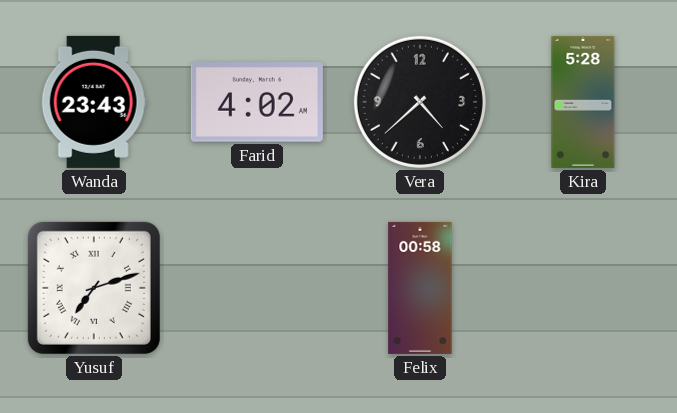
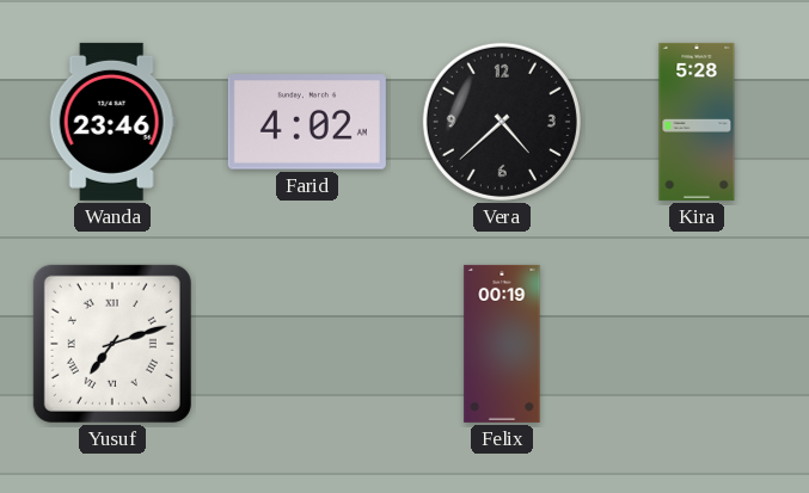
Wanda: 23:43 -> 23:46 (112, 122)
Felix: 00:58 -> 00:19 (502, 344)
